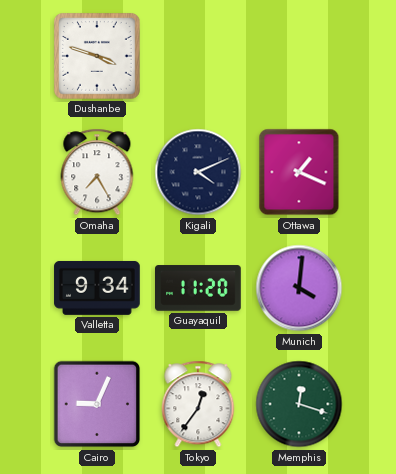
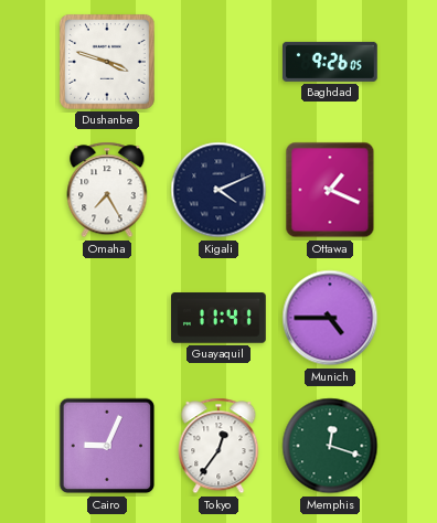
Baghdad: none -> 9:26 (331, 62)
Valletta: 9:34 -> none (97, 288)
Guayaquil: 11:20 -> 11:41 (218, 318)
Munich: 4:01 -> 4:45 (330, 318)
